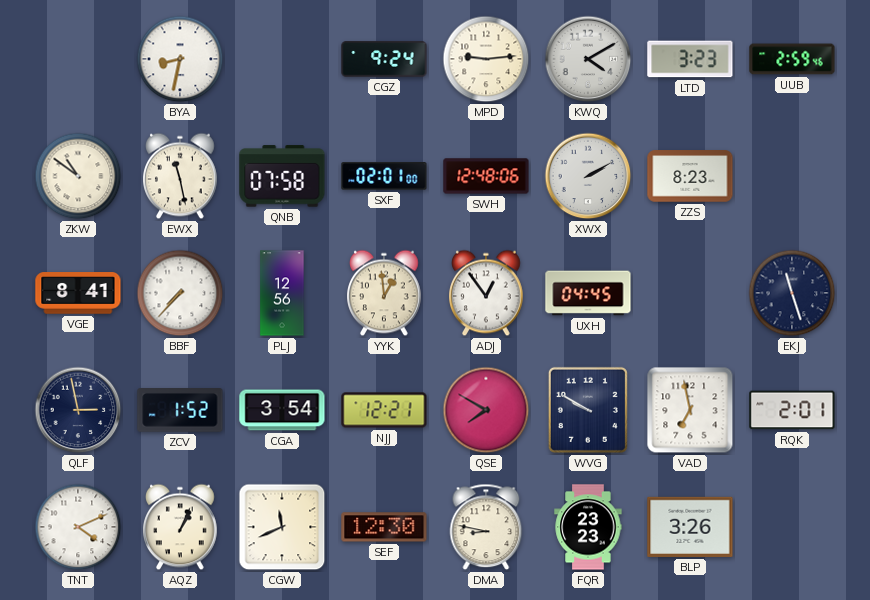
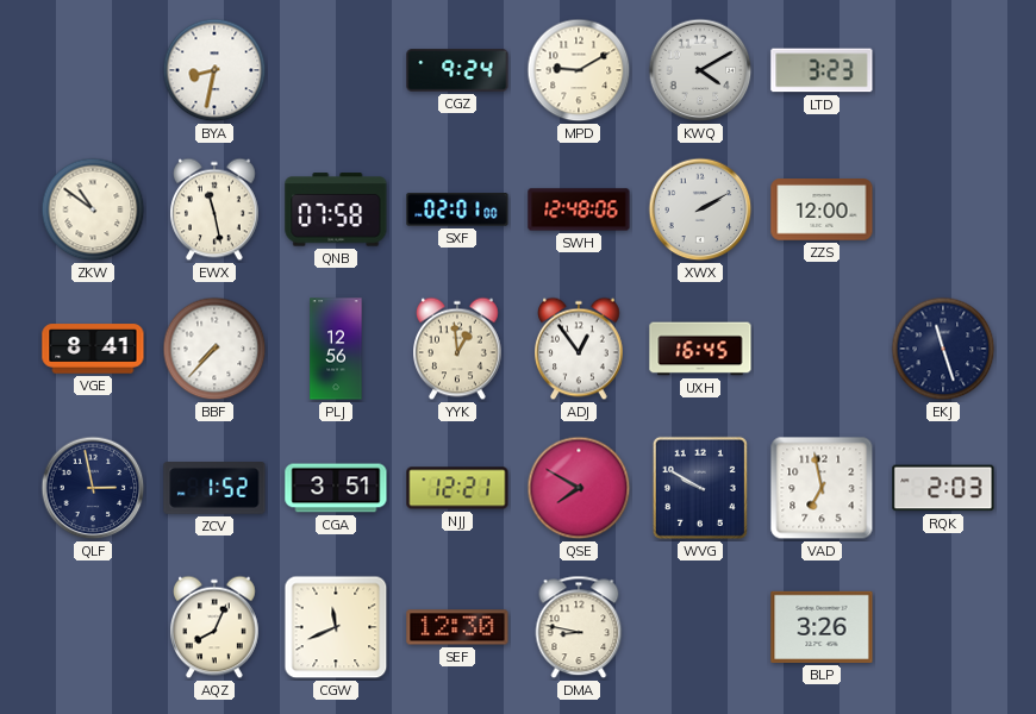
MPD: 9:14 -> 9:10 (579, 70)
UUB: 2:59 -> none (792, 59)
ZZS: 8:23 -> 12:00 (822, 209)
UXH: 04:45 -> 16:45 (700, 349)
CGA: 3:54 -> 3:51 (336, 488)
RQK: 2:01 -> 2:03 (943, 488)
TNT: 4:11 -> none (78, 527)
AQZ: 1:04 -> 8:04 (216, 627)
FQR: 23:23 -> none (588, 527)
